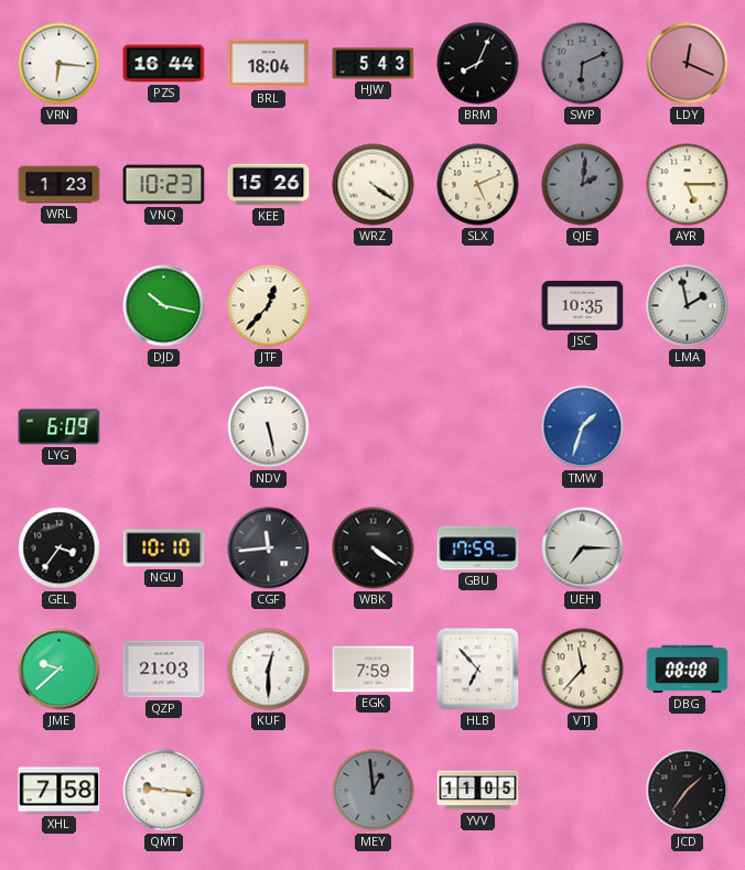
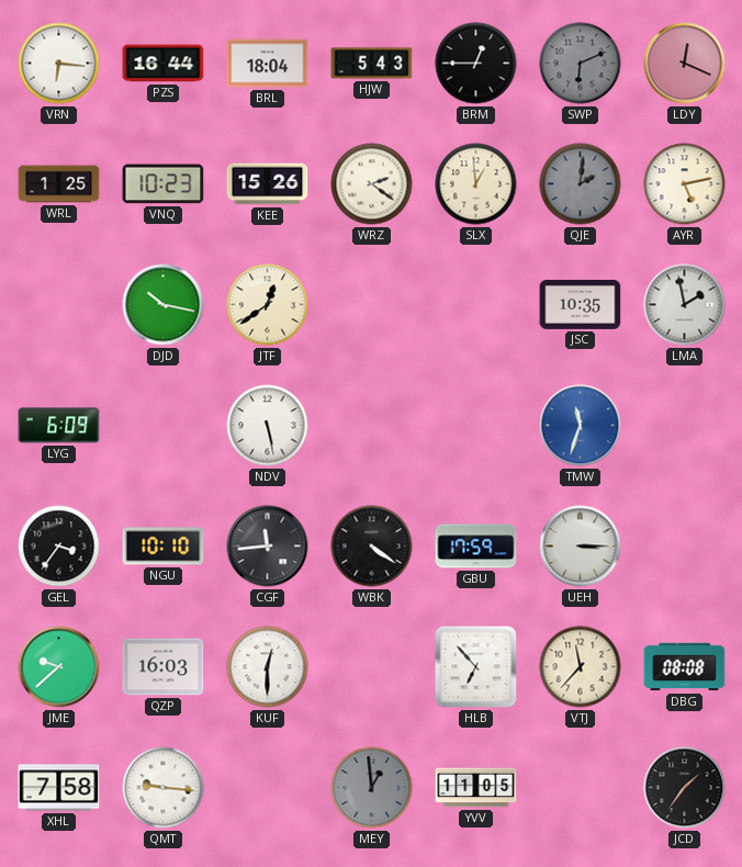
BRM: 8:04 -> 12:45 (476, 64)
WRL: 1:23 -> 1:25 (59, 184)
WRZ: 4:21 -> 2:21 (372, 184)
SLX: 5:11 -> 12:59 (476, 184)
AYR: 5:15 -> 5:13 (685, 184)
JTF: 12:37 -> 12:39 (268, 305)
TMW: 1:33 -> 11:33 (581, 426)
UEH: 7:15 -> 3:15 (581, 547)
QZP: 21:03 -> 16:03 (164, 667)
EGK: 7:59 -> none (374, 670)
